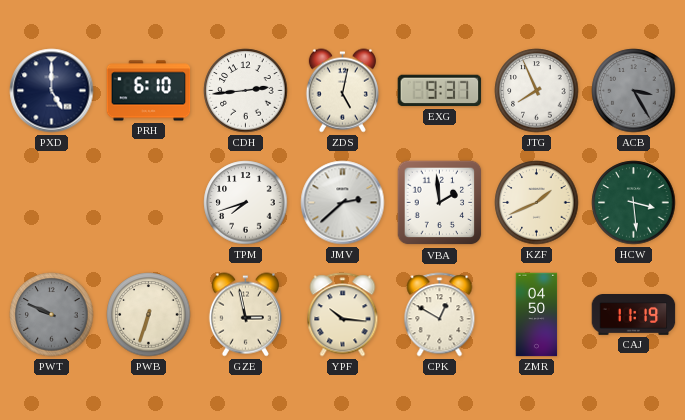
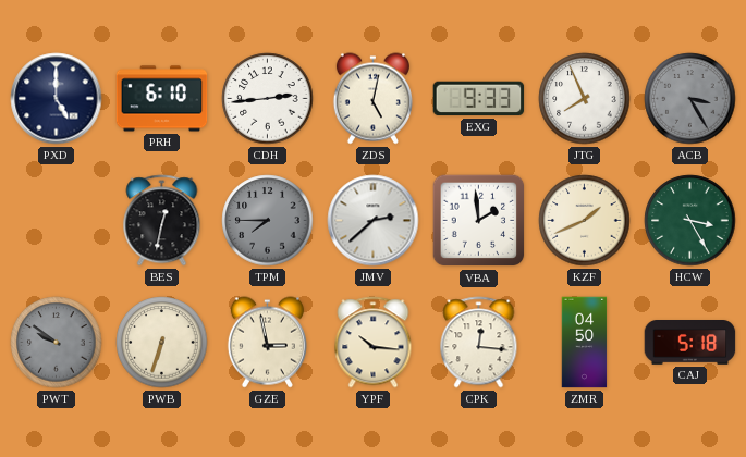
EXG: 9:37 -> 9:33 (479, 99)
BES: none -> 12:32 (162, 221)
TPM: 7:42 -> 7:45 (268, 221)
TPM dial: white -> grey (268, 221)
HCW: 3:29 -> 3:25 (690, 221)
PWT: 9:49 -> 9:51 (57, 343)
CPK: 12:50 -> 12:16 (479, 343)
CAJ: 11:19 -> 5:18 (690, 343)
